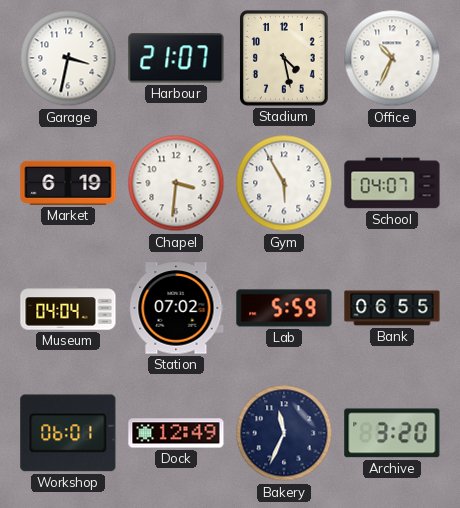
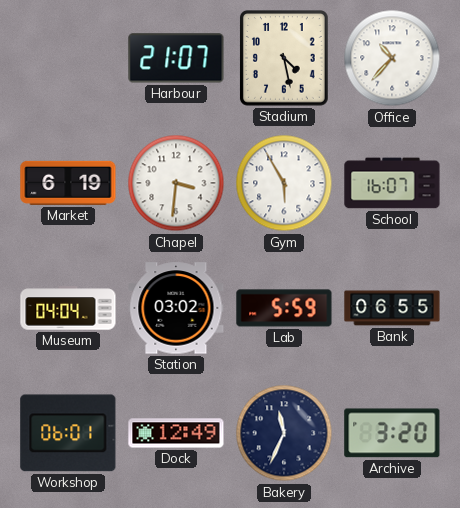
Garage: 3:32 -> none (68, 58)
Office: 10:34 -> 10:37 (392, 58)
School: 04:07 -> 16:07 (392, 183)
Station: 07:02 -> 03:02 (176, 308)
